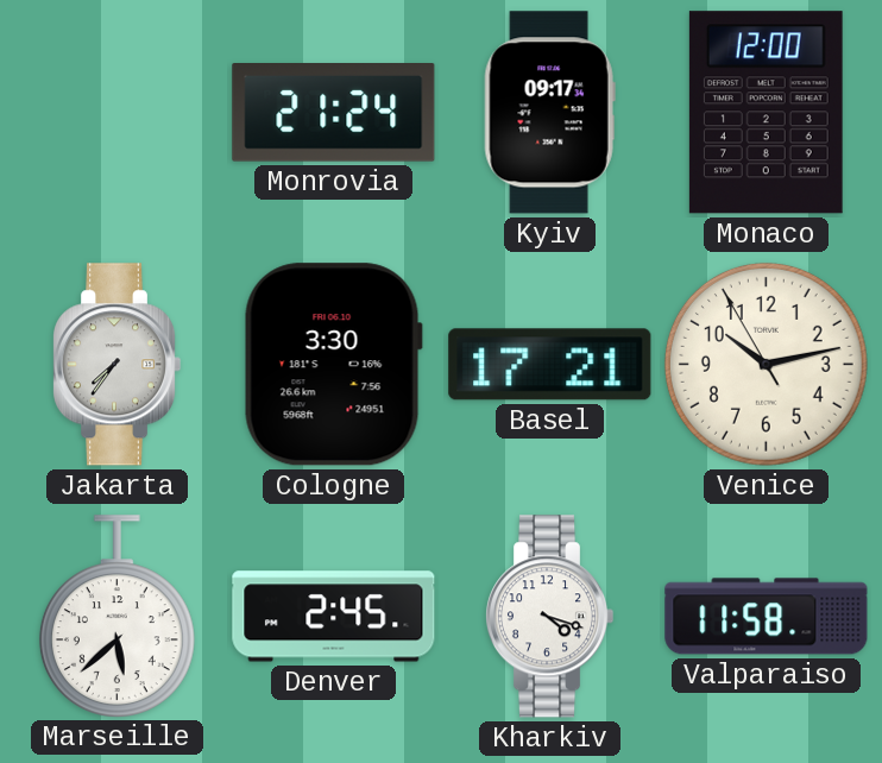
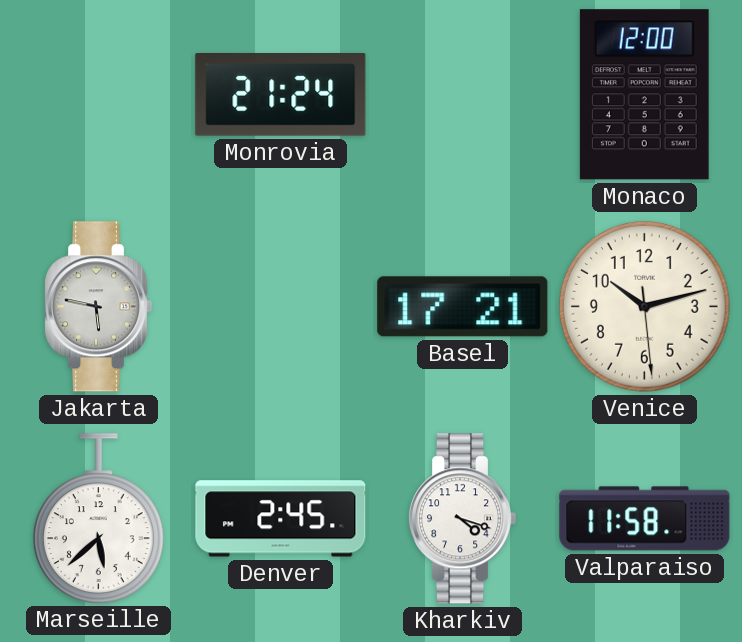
Kyiv: 09:17 -> none (549, 113)
Jakarta: 7:36 -> 5:47 (98, 307)
Cologne: 3:30 -> none (333, 365)
Venice: 10:12:55 -> 10:12:29 (644, 306)
